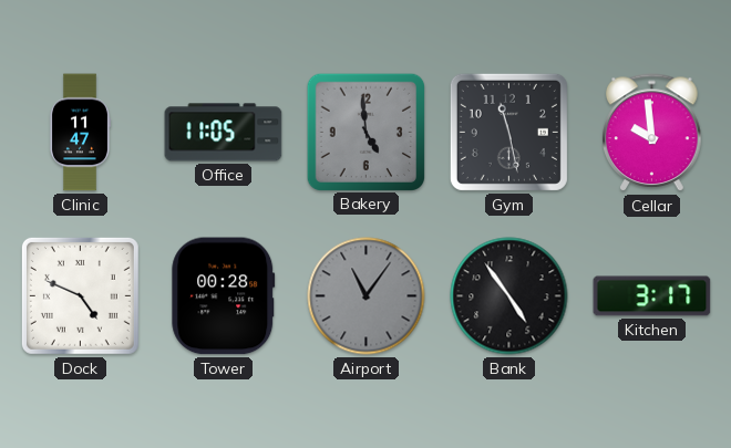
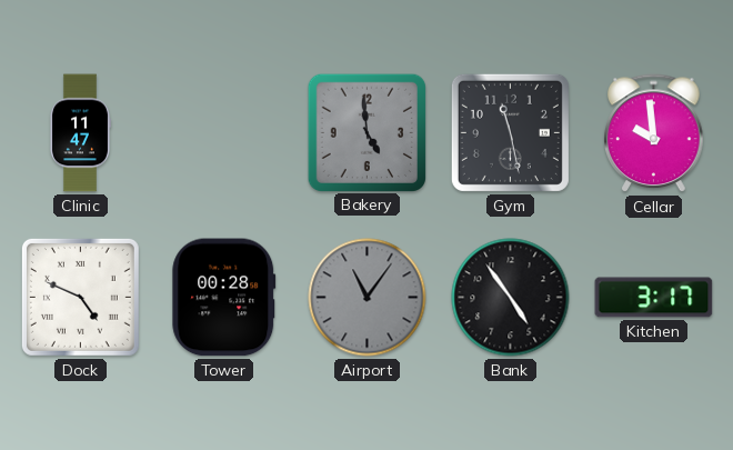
Office: 11:05 -> none (224, 133)
